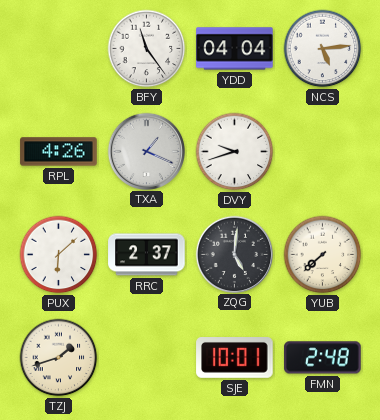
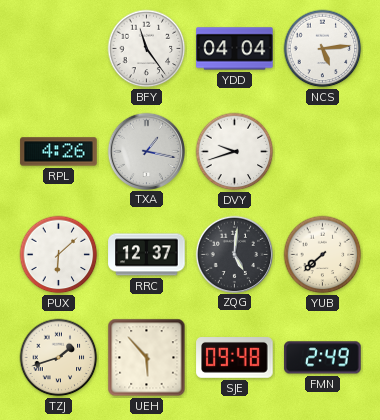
TXA: 1:19 -> 1:17 (146, 151)
RRC: 2:37 -> 12:37 (147, 255)
UEH: none -> 5:53 (147, 358)
SJE: 10:01 -> 09:48 (235, 358)
FMN: 2:48 -> 2:49 (323, 358)
